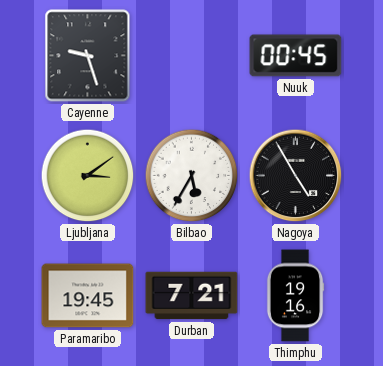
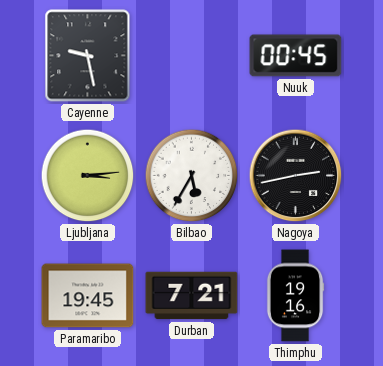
Cayenne: 9:27 -> 9:28 (88, 56)
Ljubljana: 3:09 -> 3:14 (88, 176)
Nagoya: 4:55 -> 2:43 (296, 176)
